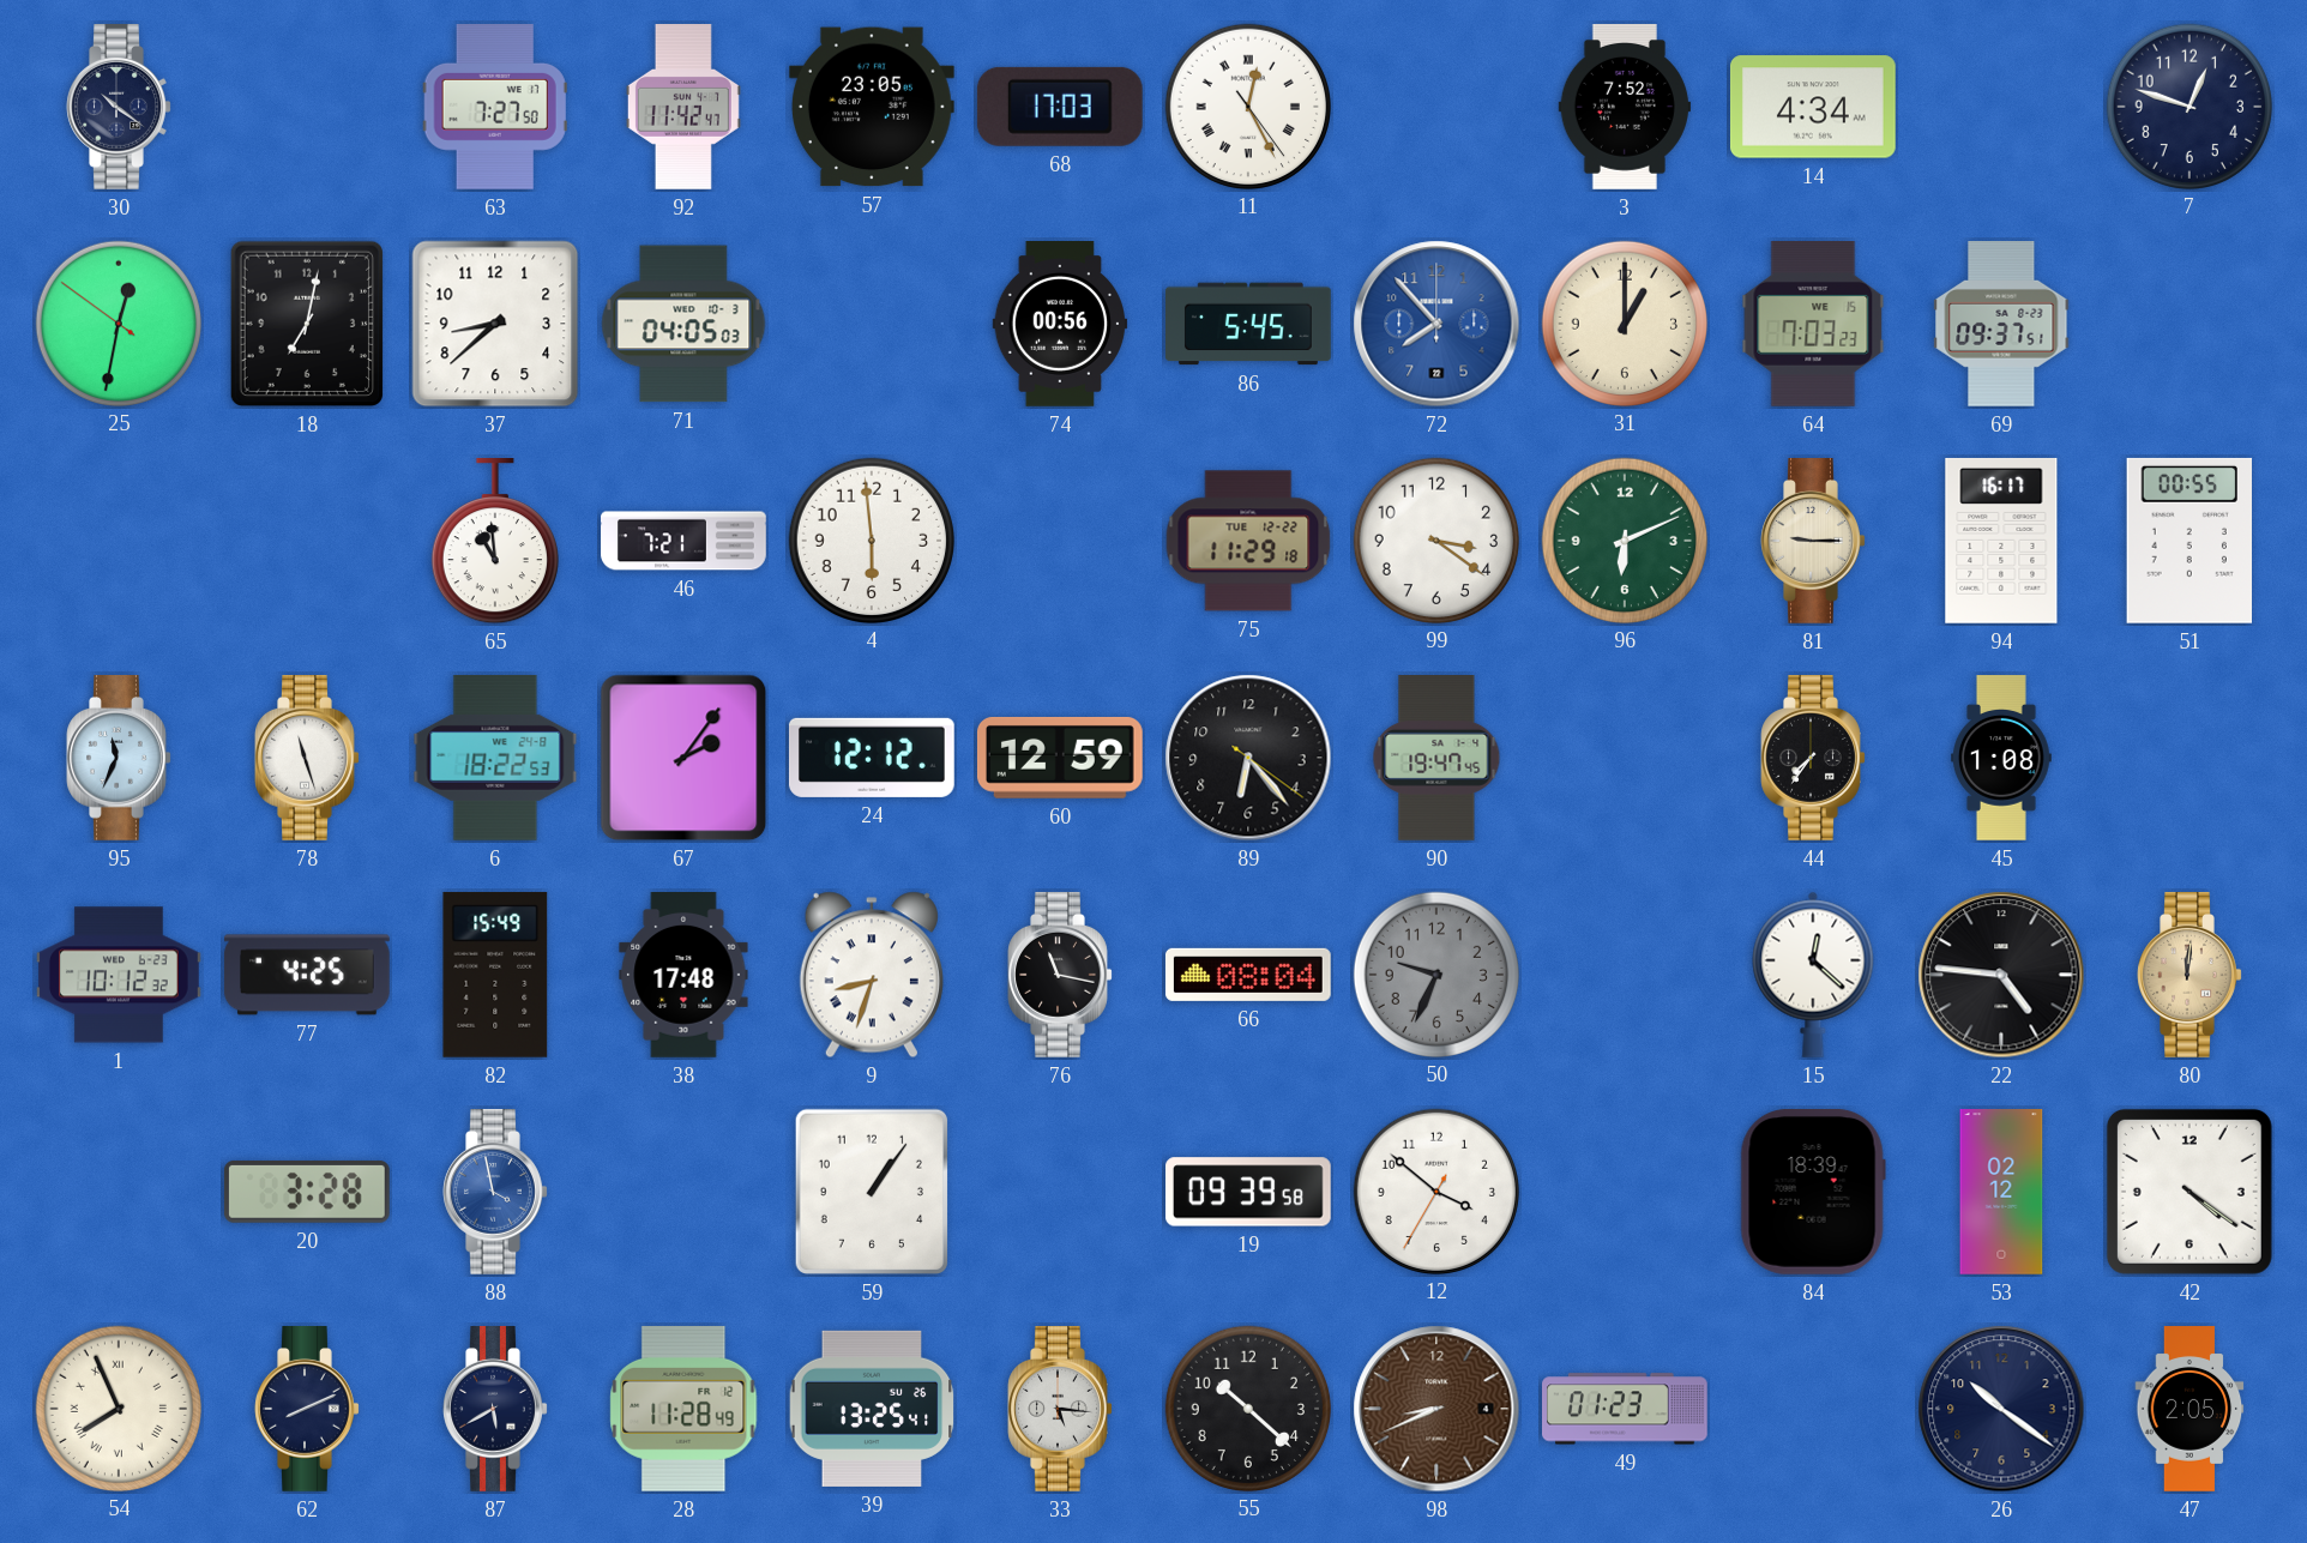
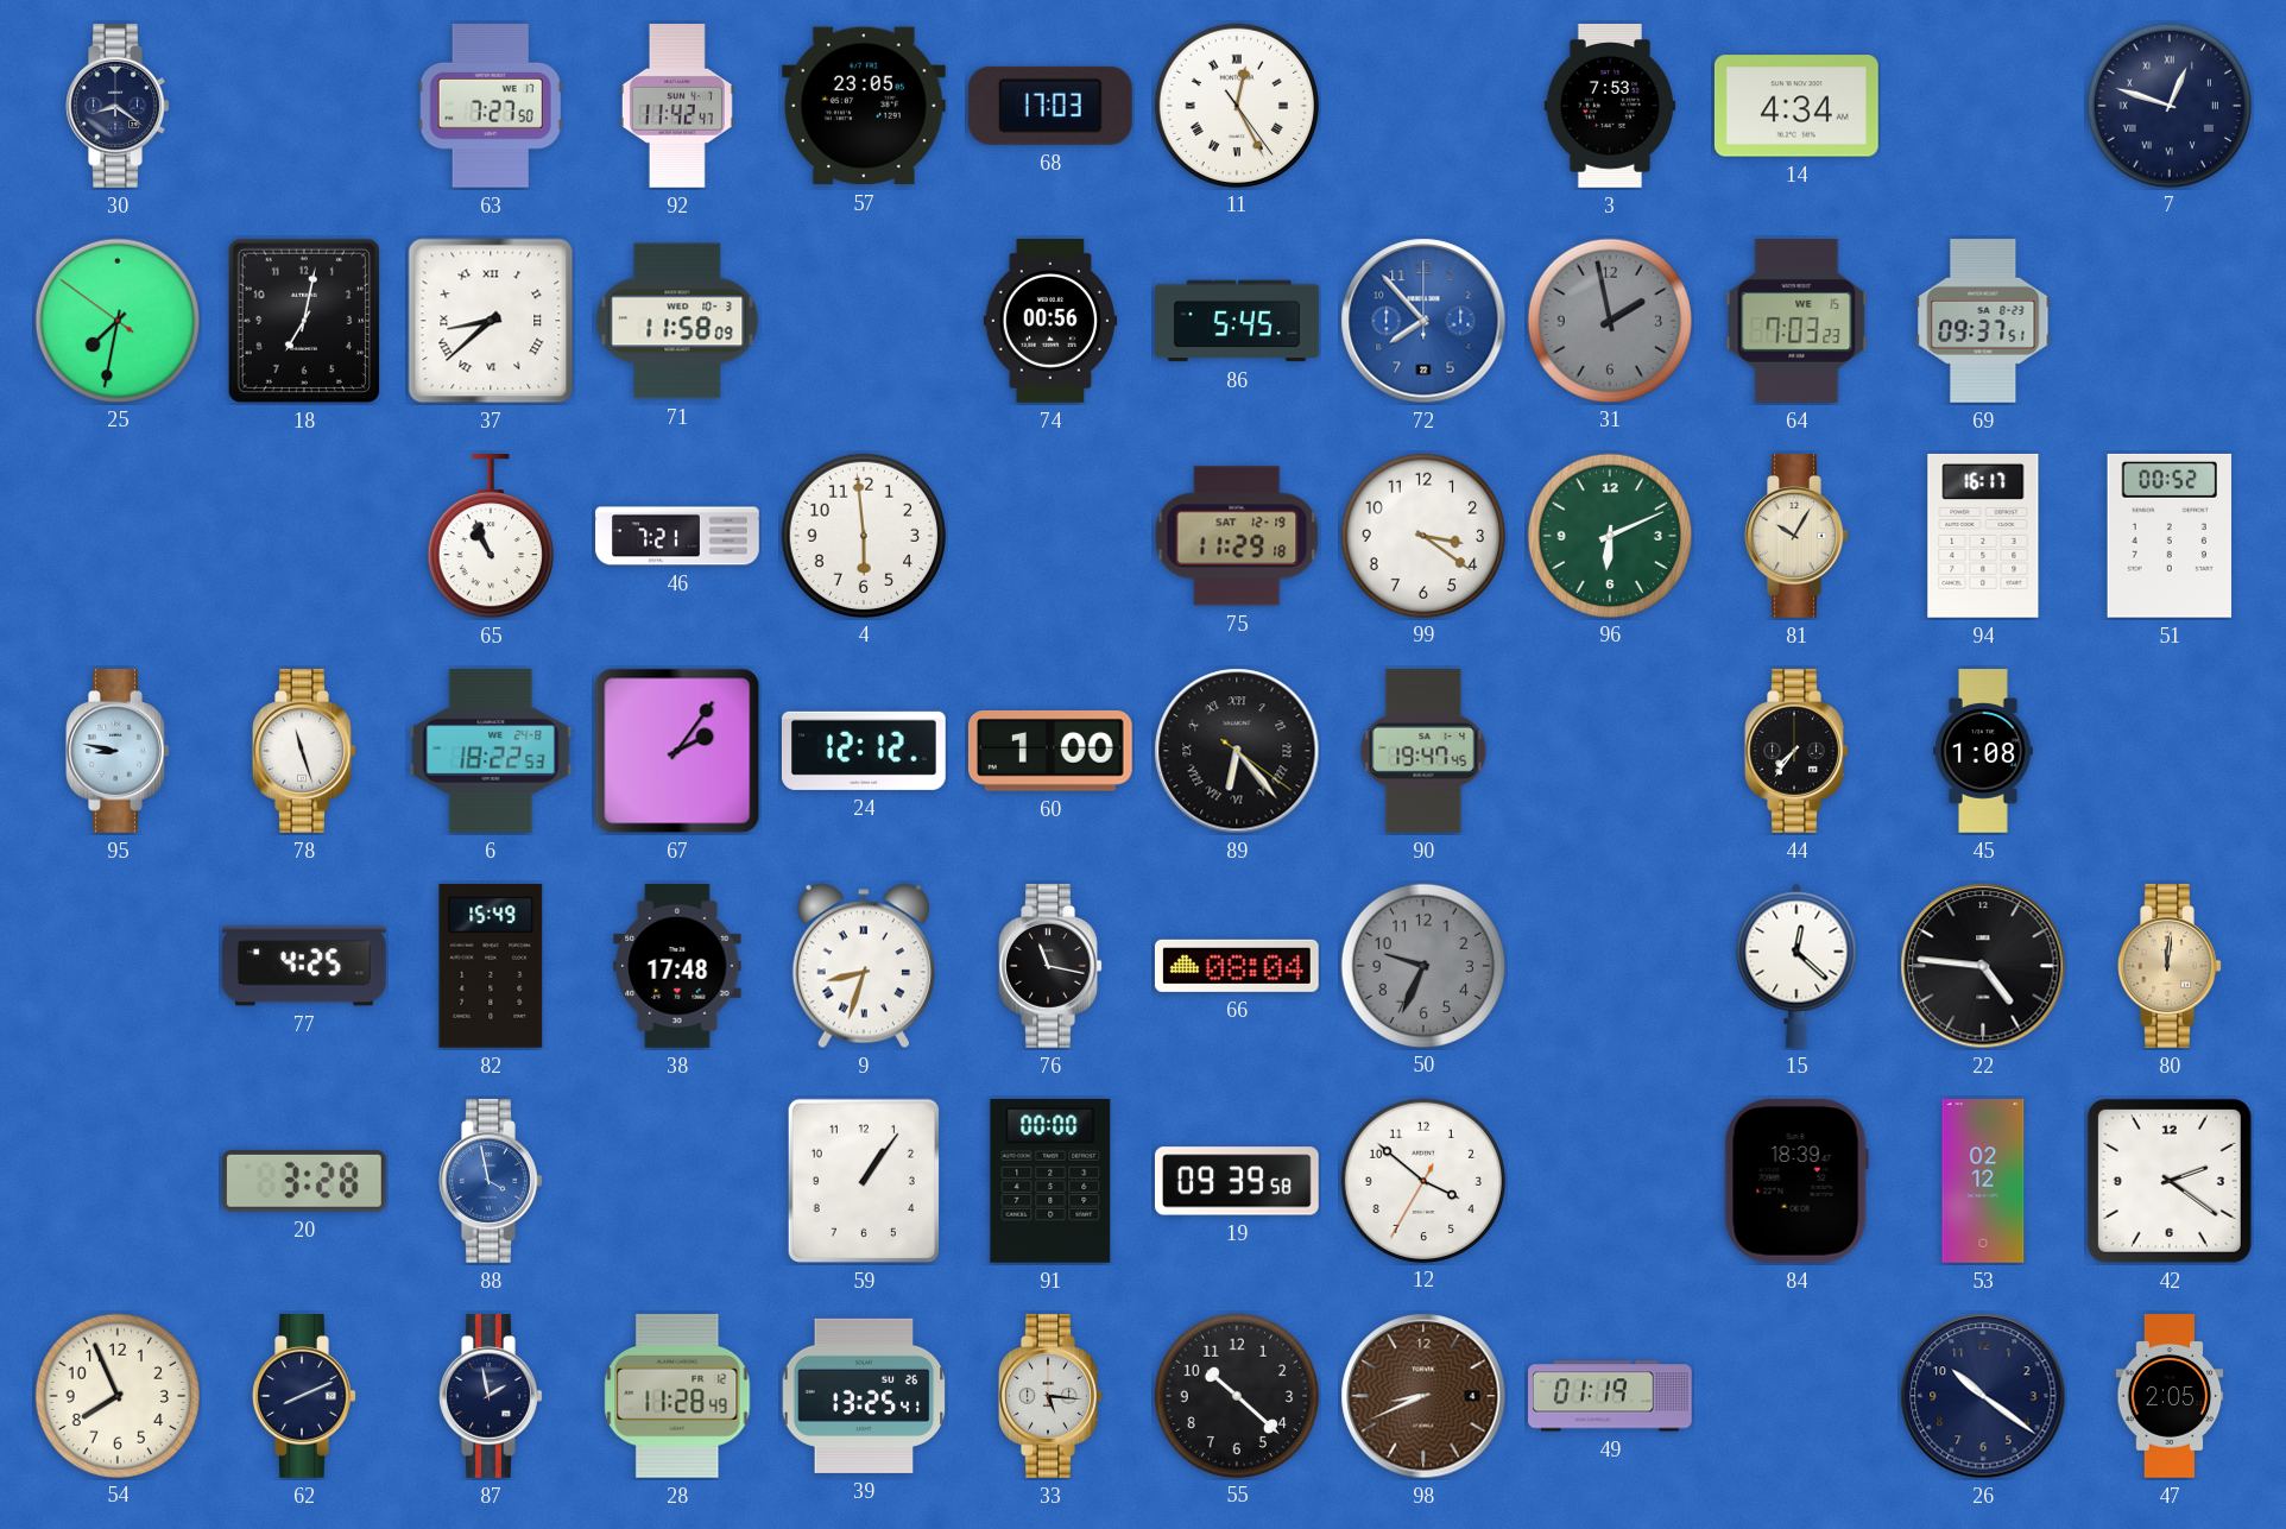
30: 10:21 -> 8:21 (118, 107)
3: 7:52 -> 7:53 (1610, 107)
7 numerals: Arabic -> Roman (2168, 105)
25: 12:31 -> 7:31 (116, 320)
37 numerals: Arabic -> Roman (491, 321)
71: 04:05 -> 11:58 (677, 321)
31: 1:00 -> 1:58 (1609, 320)
31 dial: cream -> grey (1609, 320)
65: 10:59 -> 10:56 (491, 536)
75 date: TUE 12-22 -> SAT 12-19 (1237, 536)
81: 9:15 -> 10:05 (1796, 537)
51: 00:55 -> 00:52 (2168, 536)
95: 11:34 -> 8:47 (118, 752)
60: 12:59 -> 1:00 (1050, 751)
89 numerals: Arabic -> Roman (1237, 751)
1: 10:12 -> none (120, 975)
91: none -> 00:00 (1050, 1181)
42: 4:21 -> 2:21 (2170, 1181)
54 numerals: Roman -> Arabic (116, 1395)
87: 5:40 -> 1:58 (491, 1397)
49: 01:23 -> 01:19 (1611, 1396)
